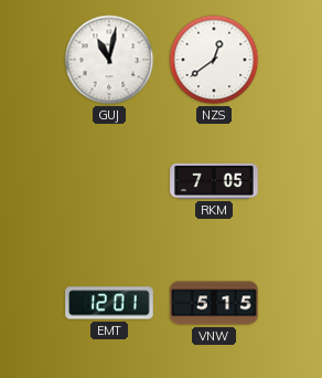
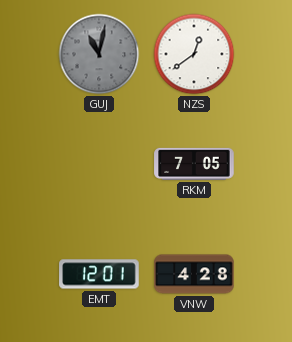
GUJ dial: white -> grey (99, 54)
VNW: 5:15 -> 4:28 (194, 274)
